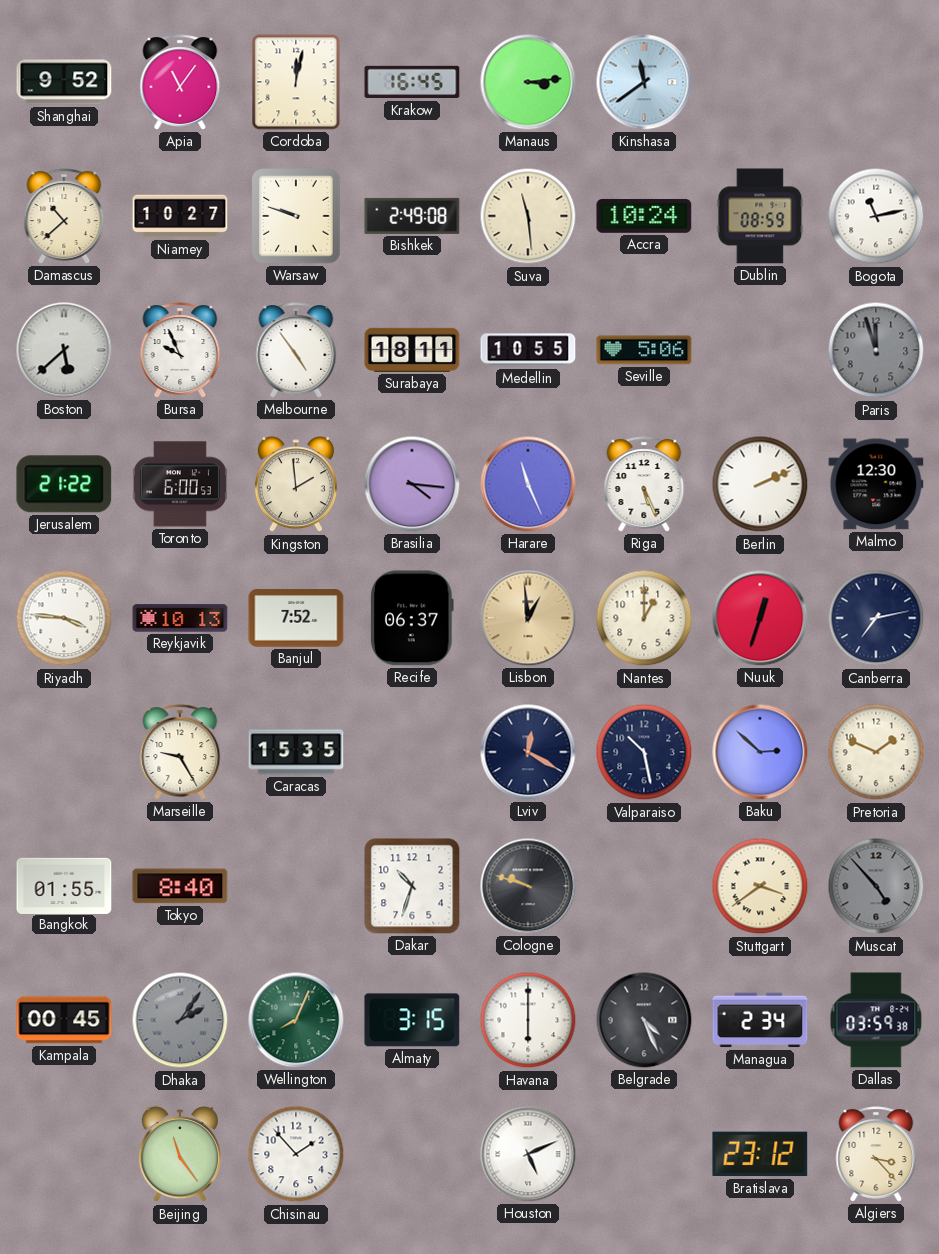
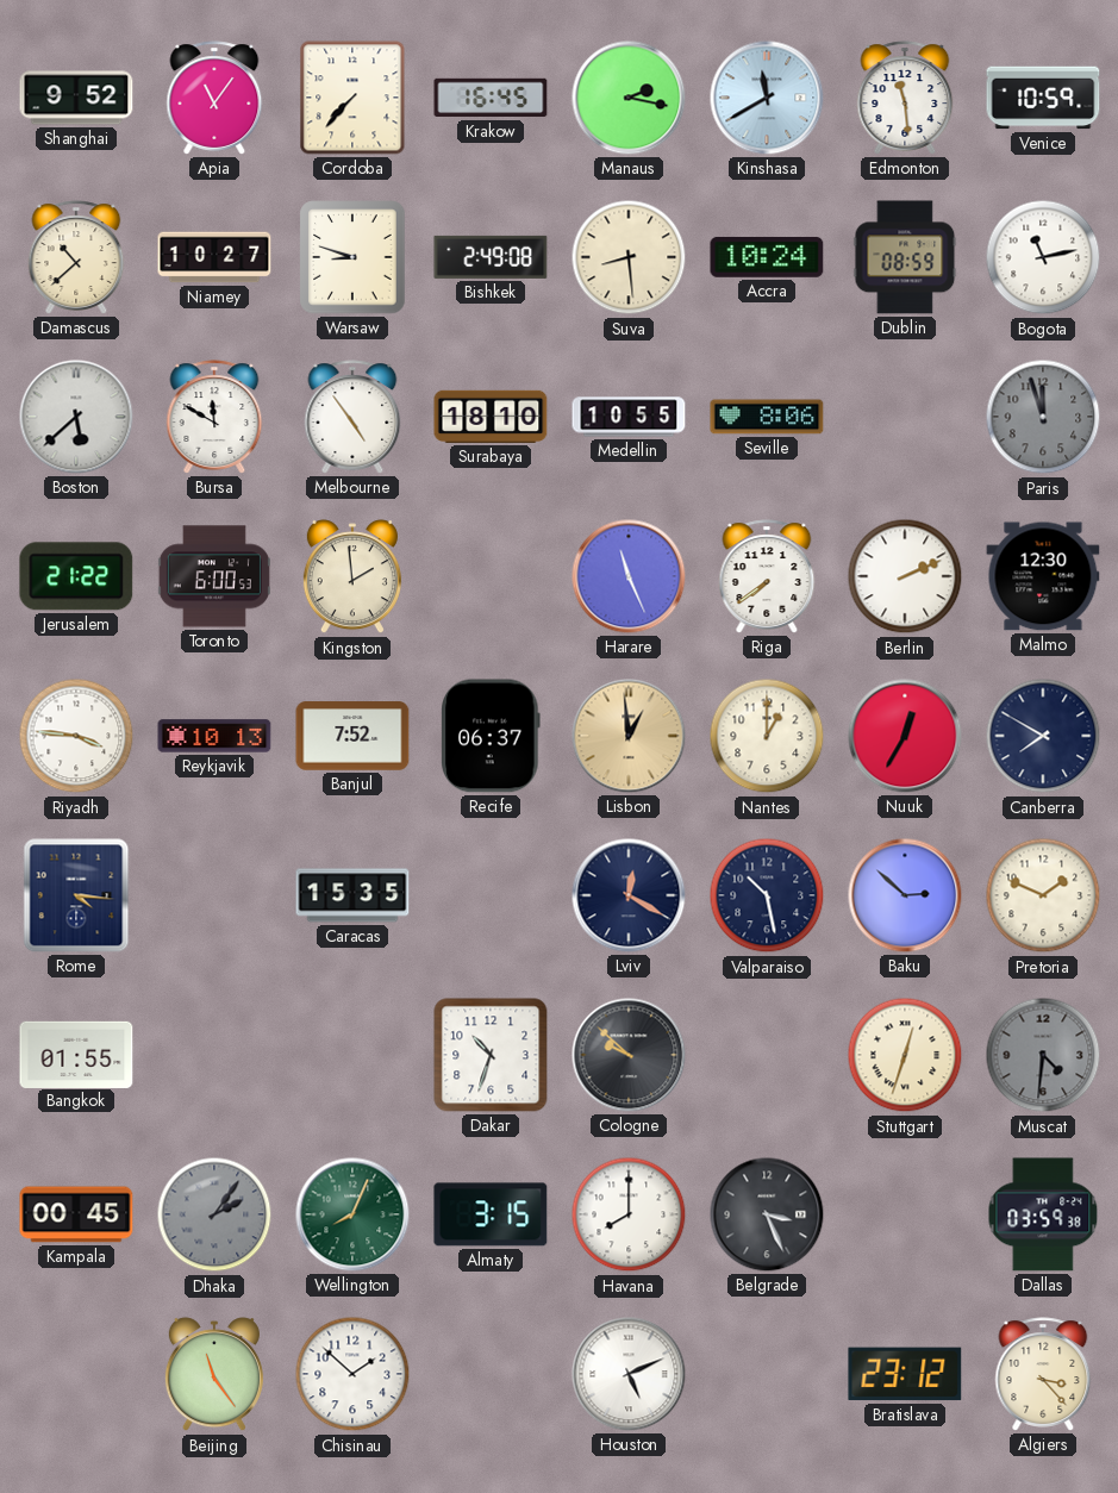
Cordoba: 12:02 -> 7:37 (352, 98)
Manaus: 3:14 -> 2:17 (629, 98)
Kinshasa: 11:39 -> 11:40 (767, 98)
Edmonton: none -> 11:29 (905, 98)
Venice: none -> 10:59 (1043, 98)
Warsaw: 9:48 -> 8:48 (352, 257)
Suva: 11:29 -> 8:29 (629, 257)
Bursa: 9:56 -> 11:50 (214, 417)
Surabaya: 18:11 -> 18:10 (491, 417)
Seville: 5:06 -> 8:06 (767, 417)
Brasilia: 4:16 -> none (412, 484)
Riga: 5:26 -> 7:39 (767, 576)
Nuuk: 12:33 -> 12:35 (905, 736)
Canberra: 7:13 -> 7:50 (1043, 736)
Rome: none -> 4:16 (76, 895)
Marseille: 9:25 -> none (180, 752)
Tokyo: 8:40 -> none (180, 886)
Cologne: 9:48 -> 9:52 (629, 1055)
Stuttgart: 3:39 -> 12:33 (905, 1055)
Muscat: 4:53 -> 4:31 (1043, 1055)
Havana: 6:00 -> 8:00 (629, 1214)
Belgrade: 4:26 -> 3:26 (767, 1214)
Managua: 2:34 -> none (760, 1020)
Chisinau: 1:53 -> 1:52 (352, 1374)
